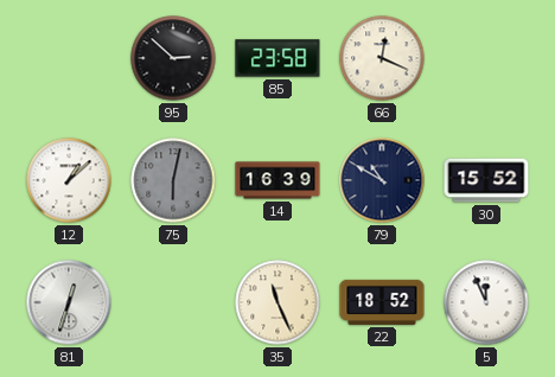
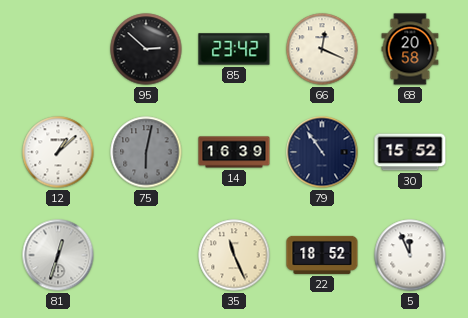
85: 23:58 -> 23:42 (234, 49)
68: none -> 20:58 (410, 49)
79: 10:50 -> 10:54 (322, 152)
